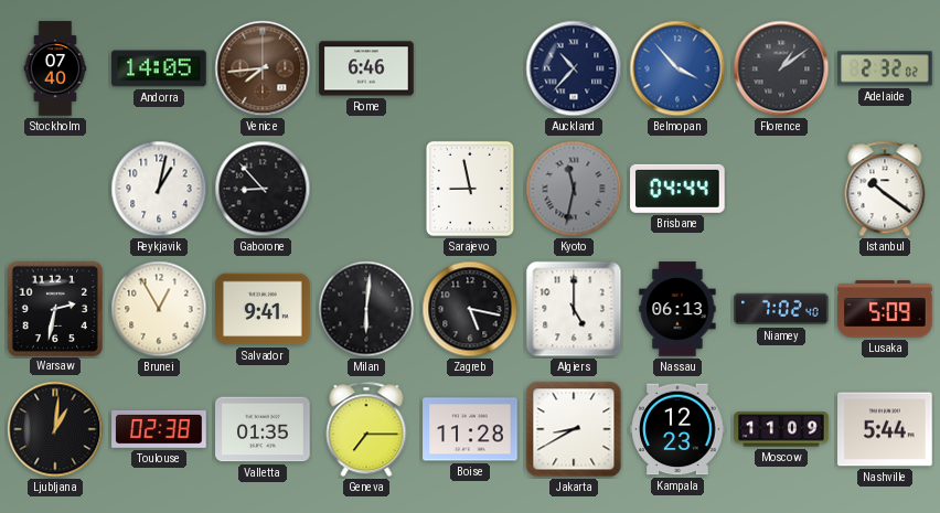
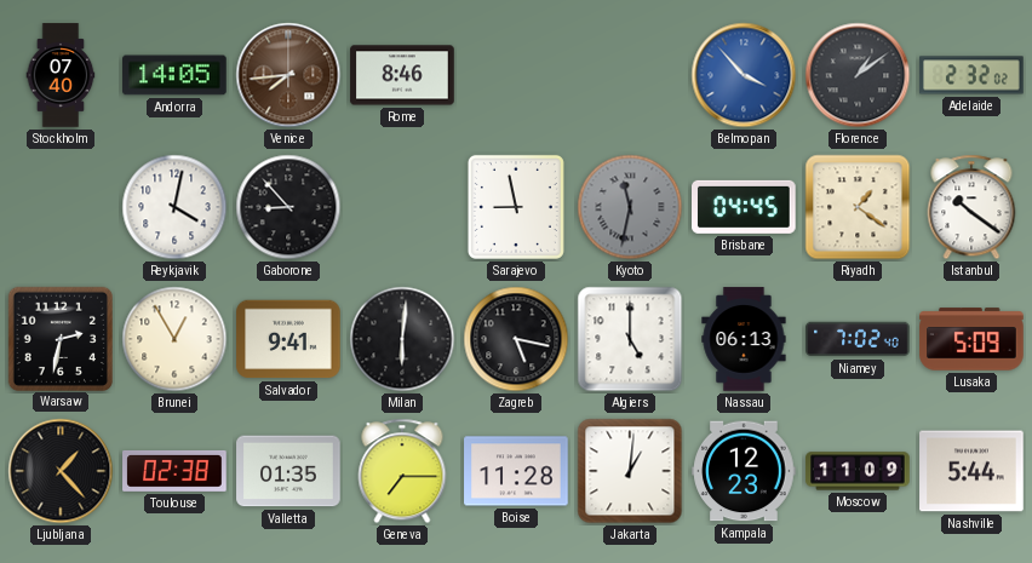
Rome: 6:46 -> 8:46 (402, 75)
Auckland: 10:37 -> none (574, 68)
Reykjavik: 1:02 -> 4:02 (174, 207)
Brisbane: 04:44 -> 04:45 (745, 207)
Riyadh: none -> 1:21 (858, 207)
Ljubljana: 1:01 -> 1:23 (61, 471)
Jakarta: 8:40 -> 1:01 (630, 471)
